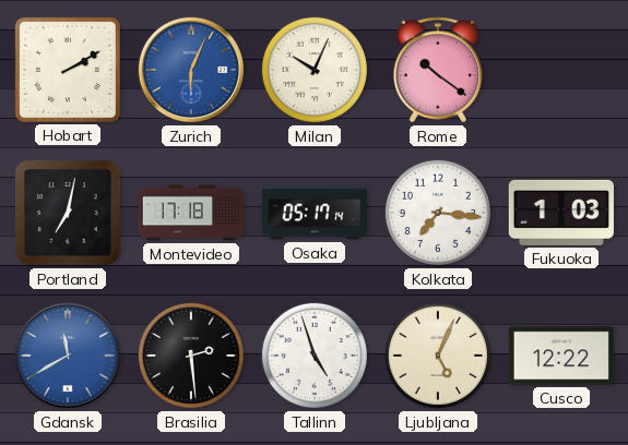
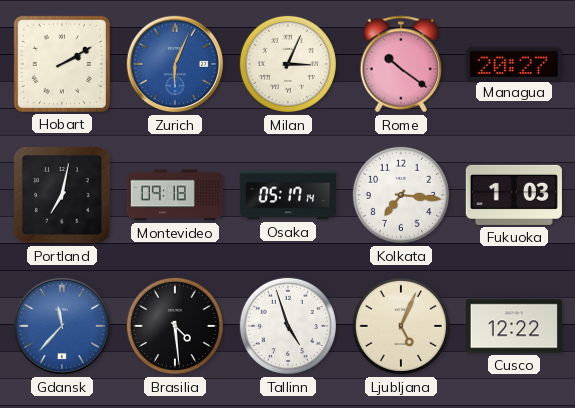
Milan: 10:04 -> 3:04 (288, 64)
Managua: none -> 20:27 (514, 63)
Montevideo: 17:18 -> 09:18 (175, 195)
Gdansk: 11:40 -> 11:37 (62, 326)
Brasilia: 2:29 -> 4:29 (175, 326)
